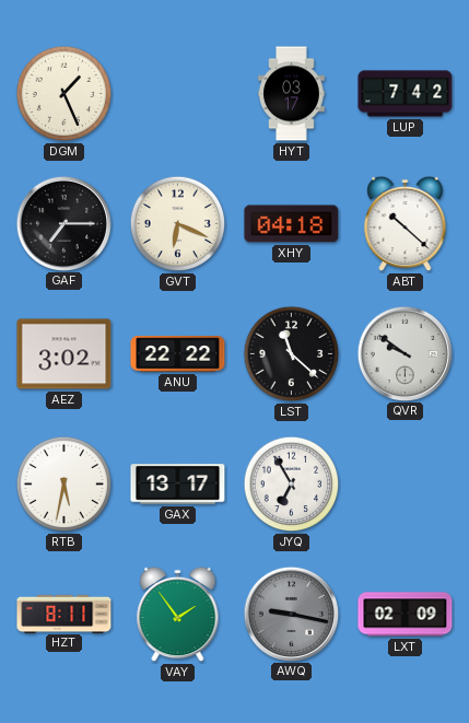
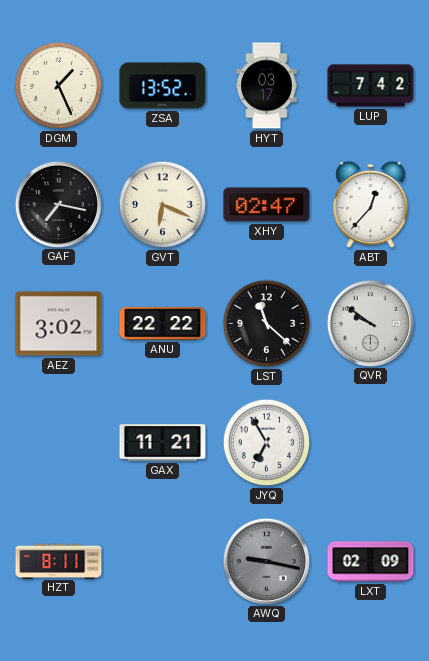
ZSA: none -> 13:52 (163, 86)
GAF: 7:15 -> 7:17 (58, 204)
XHY: 04:18 -> 02:47 (267, 205)
ABT: 10:22 -> 12:37 (371, 205)
RTB: 5:32 -> none (65, 485)
GAX: 13:17 -> 11:21 (163, 443)
VAY: 1:54 -> none (178, 615)
